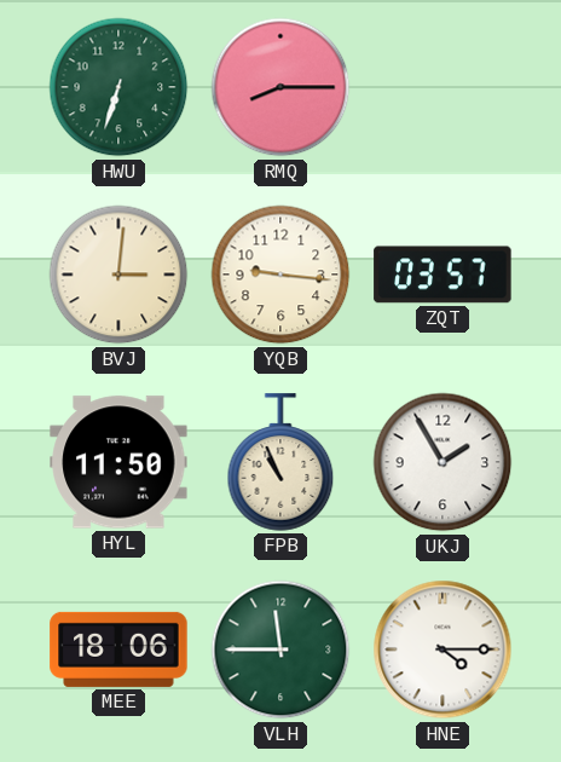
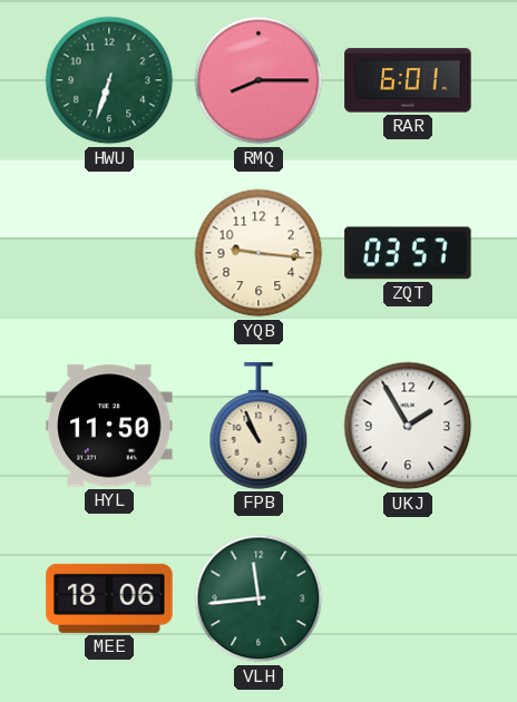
RAR: none -> 6:01 (408, 80)
BVJ: 3:01 -> none (118, 275)
VLH: 11:45 -> 11:44 (258, 598)
HNE: 4:15 -> none (443, 650)
